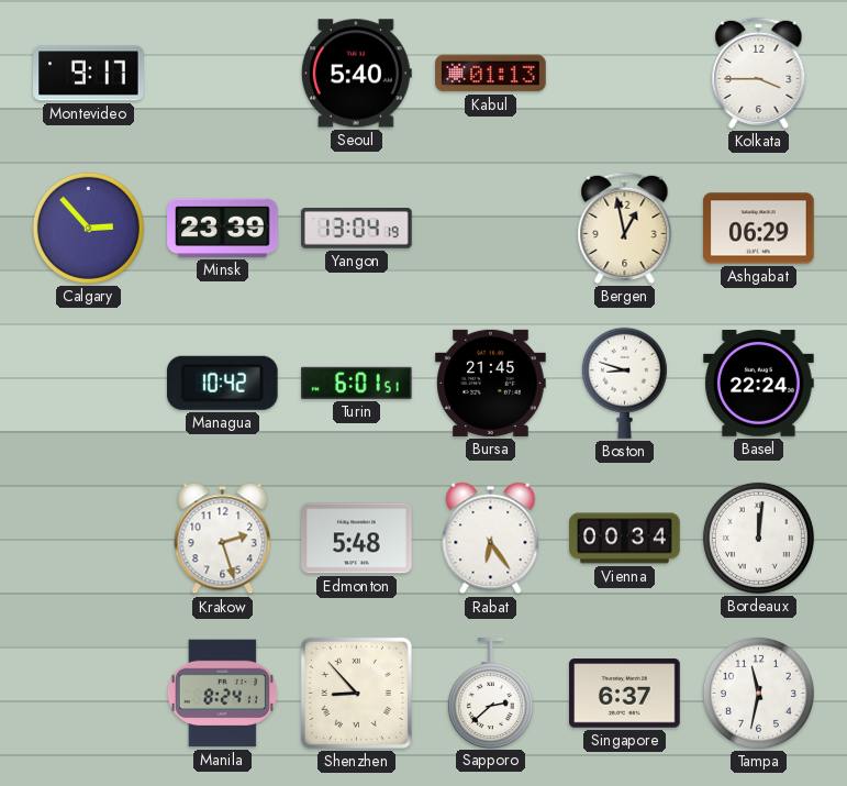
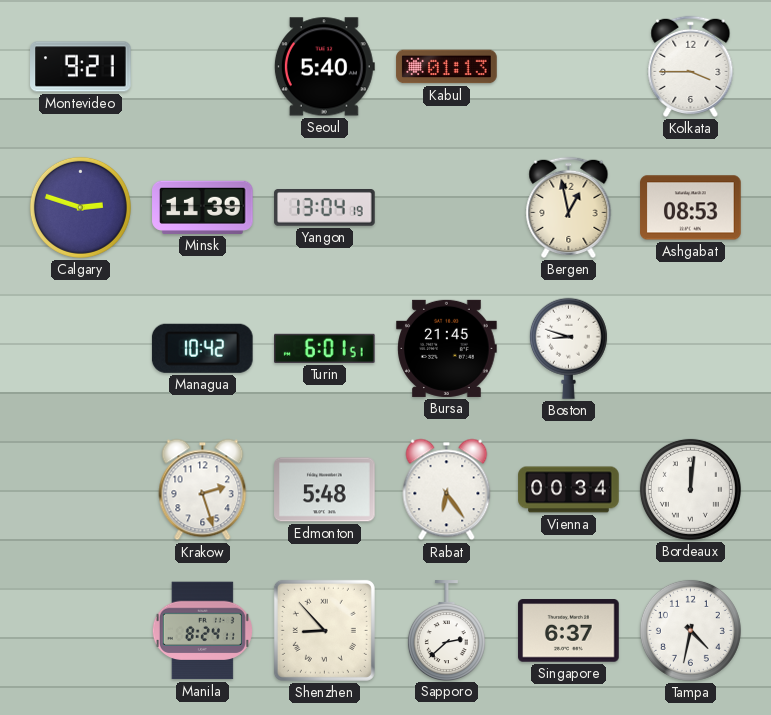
Montevideo: 9:17 -> 9:21 (81, 67)
Calgary: 2:53 -> 2:48 (80, 207)
Minsk: 23:39 -> 11:39 (203, 207)
Ashgabat: 06:29 -> 08:53 (691, 208)
Basel: 22:24 -> none (759, 384)
Tampa: 11:32 -> 4:32 (690, 630)
